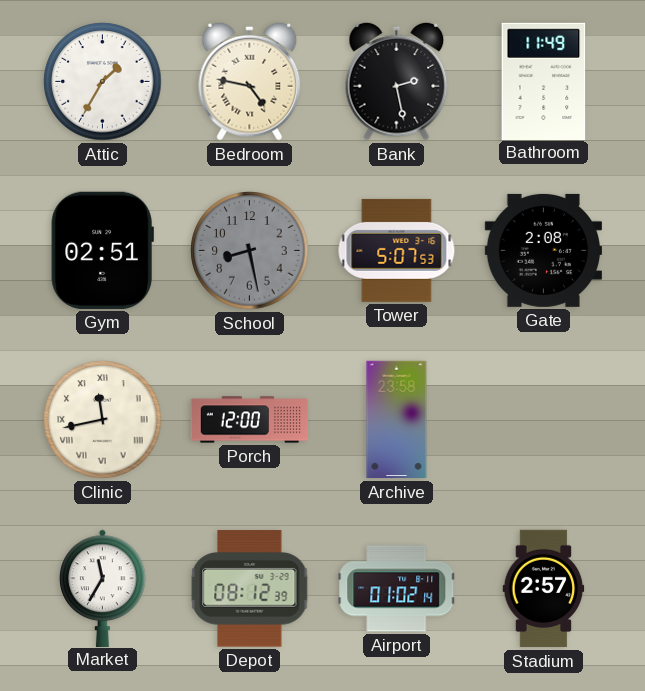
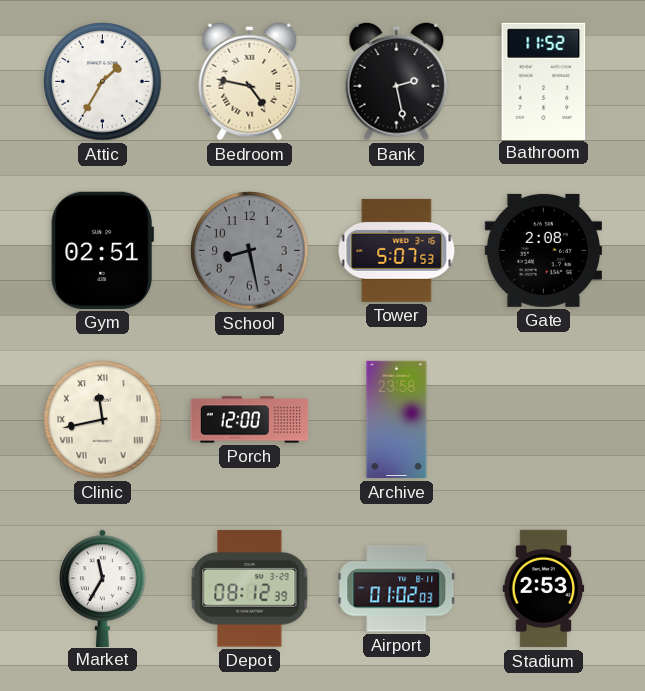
Bathroom: 11:49 -> 11:52 (544, 81)
Airport: 01:02:14 -> 01:02:03 (397, 589)
Stadium: 2:57 -> 2:53 (544, 589)
